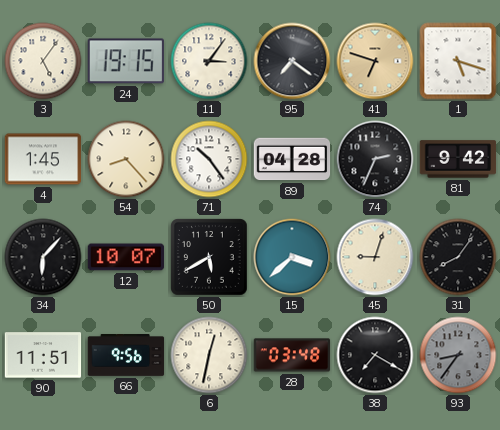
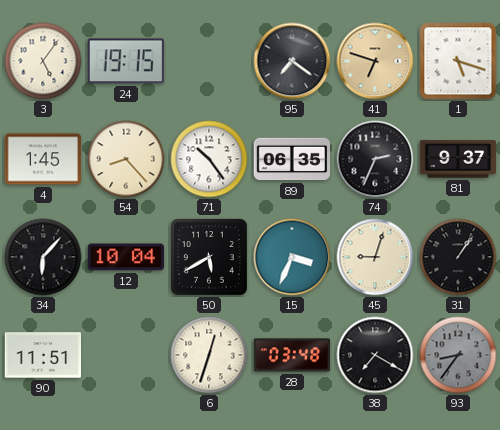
11: 3:06 -> none (209, 61)
89: 04:28 -> 06:35 (292, 159)
81: 9:42 -> 9:37 (458, 159)
12: 10:07 -> 10:04 (126, 257)
15: 3:38 -> 3:34 (292, 257)
31: 8:06 -> 1:06 (458, 257)
66: 9:56 -> none (126, 356)
6: 12:32 -> 12:33 (209, 355)
